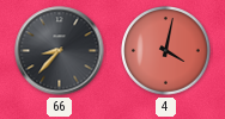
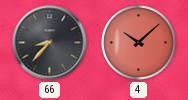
4: 4:02 -> 10:08 (139, 43)
